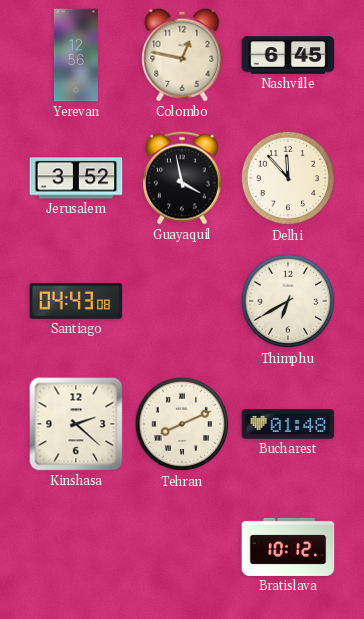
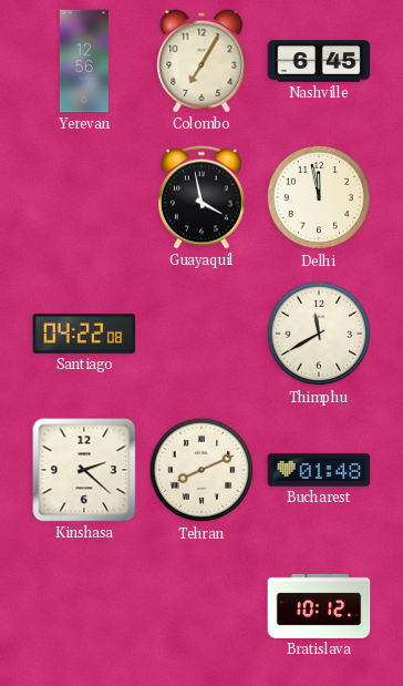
Colombo: 12:47 -> 7:05 (201, 61)
Jerusalem: 3:52 -> none (76, 178)
Delhi: 11:53 -> 11:58 (319, 197)
Santiago: 04:43 -> 04:22 (84, 334)
Thimphu: 6:40 -> 11:40 (319, 334)
